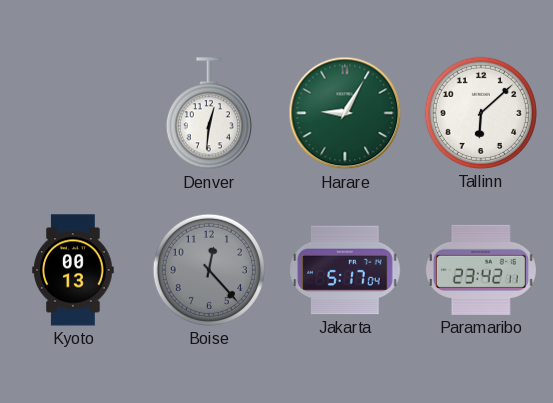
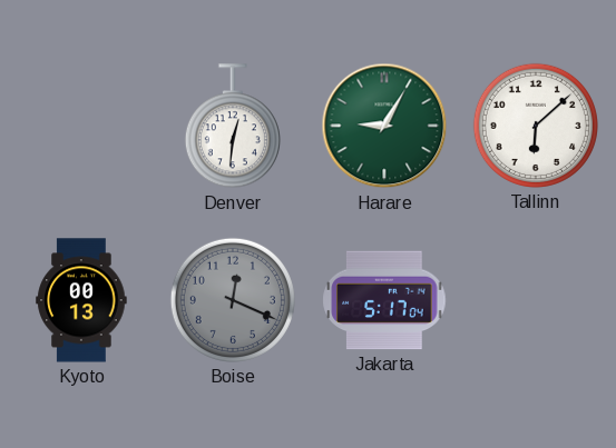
Boise: 12:23 -> 12:19 (233, 300)
Paramaribo: 23:42 -> none (481, 270)
